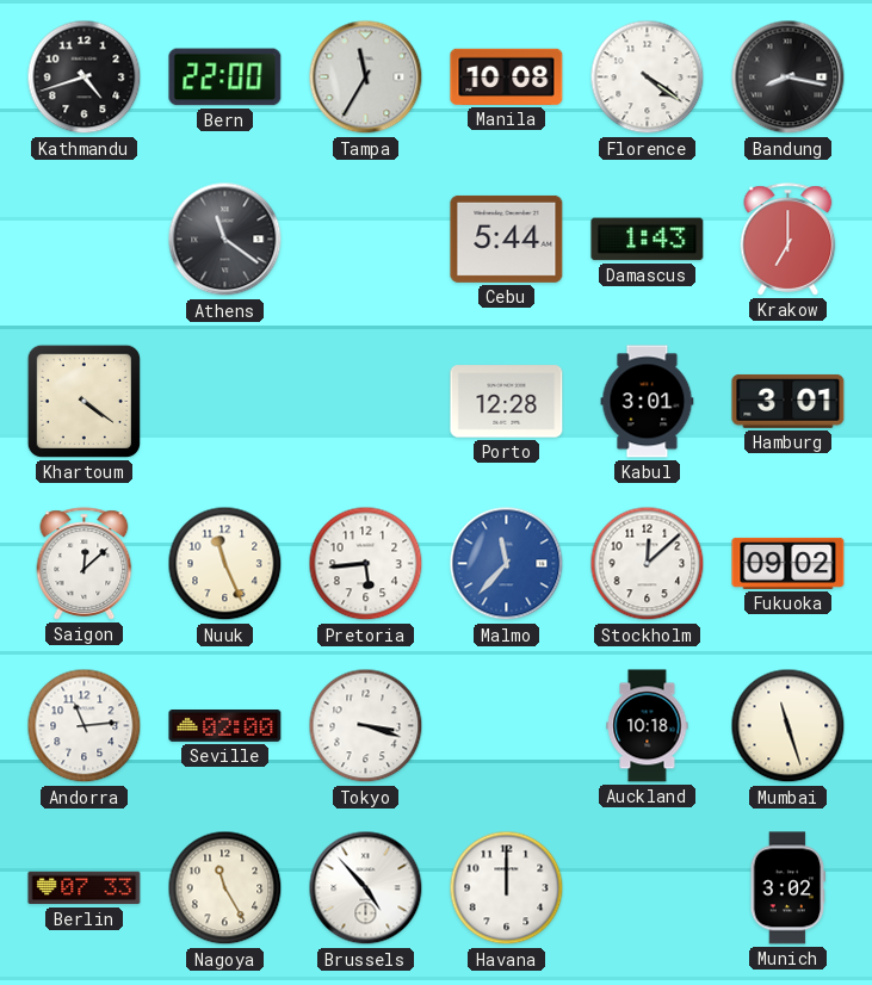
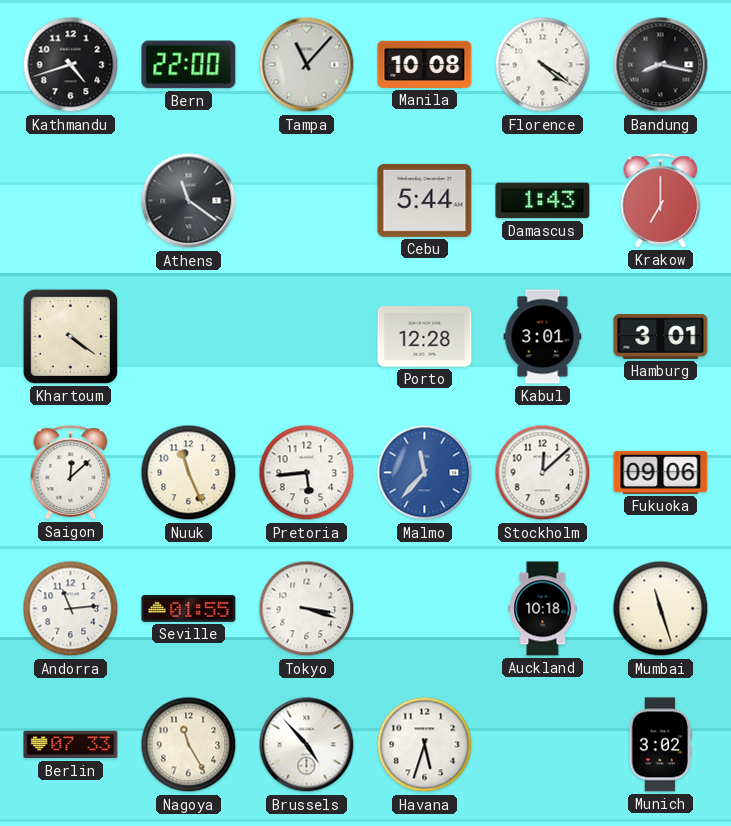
Tampa: 11:35 -> 11:07 (307, 65)
Fukuoka: 09:02 -> 09:06 (661, 472)
Seville: 02:00 -> 01:55 (189, 609)
Havana: 12:00 -> 5:33 (425, 745)
